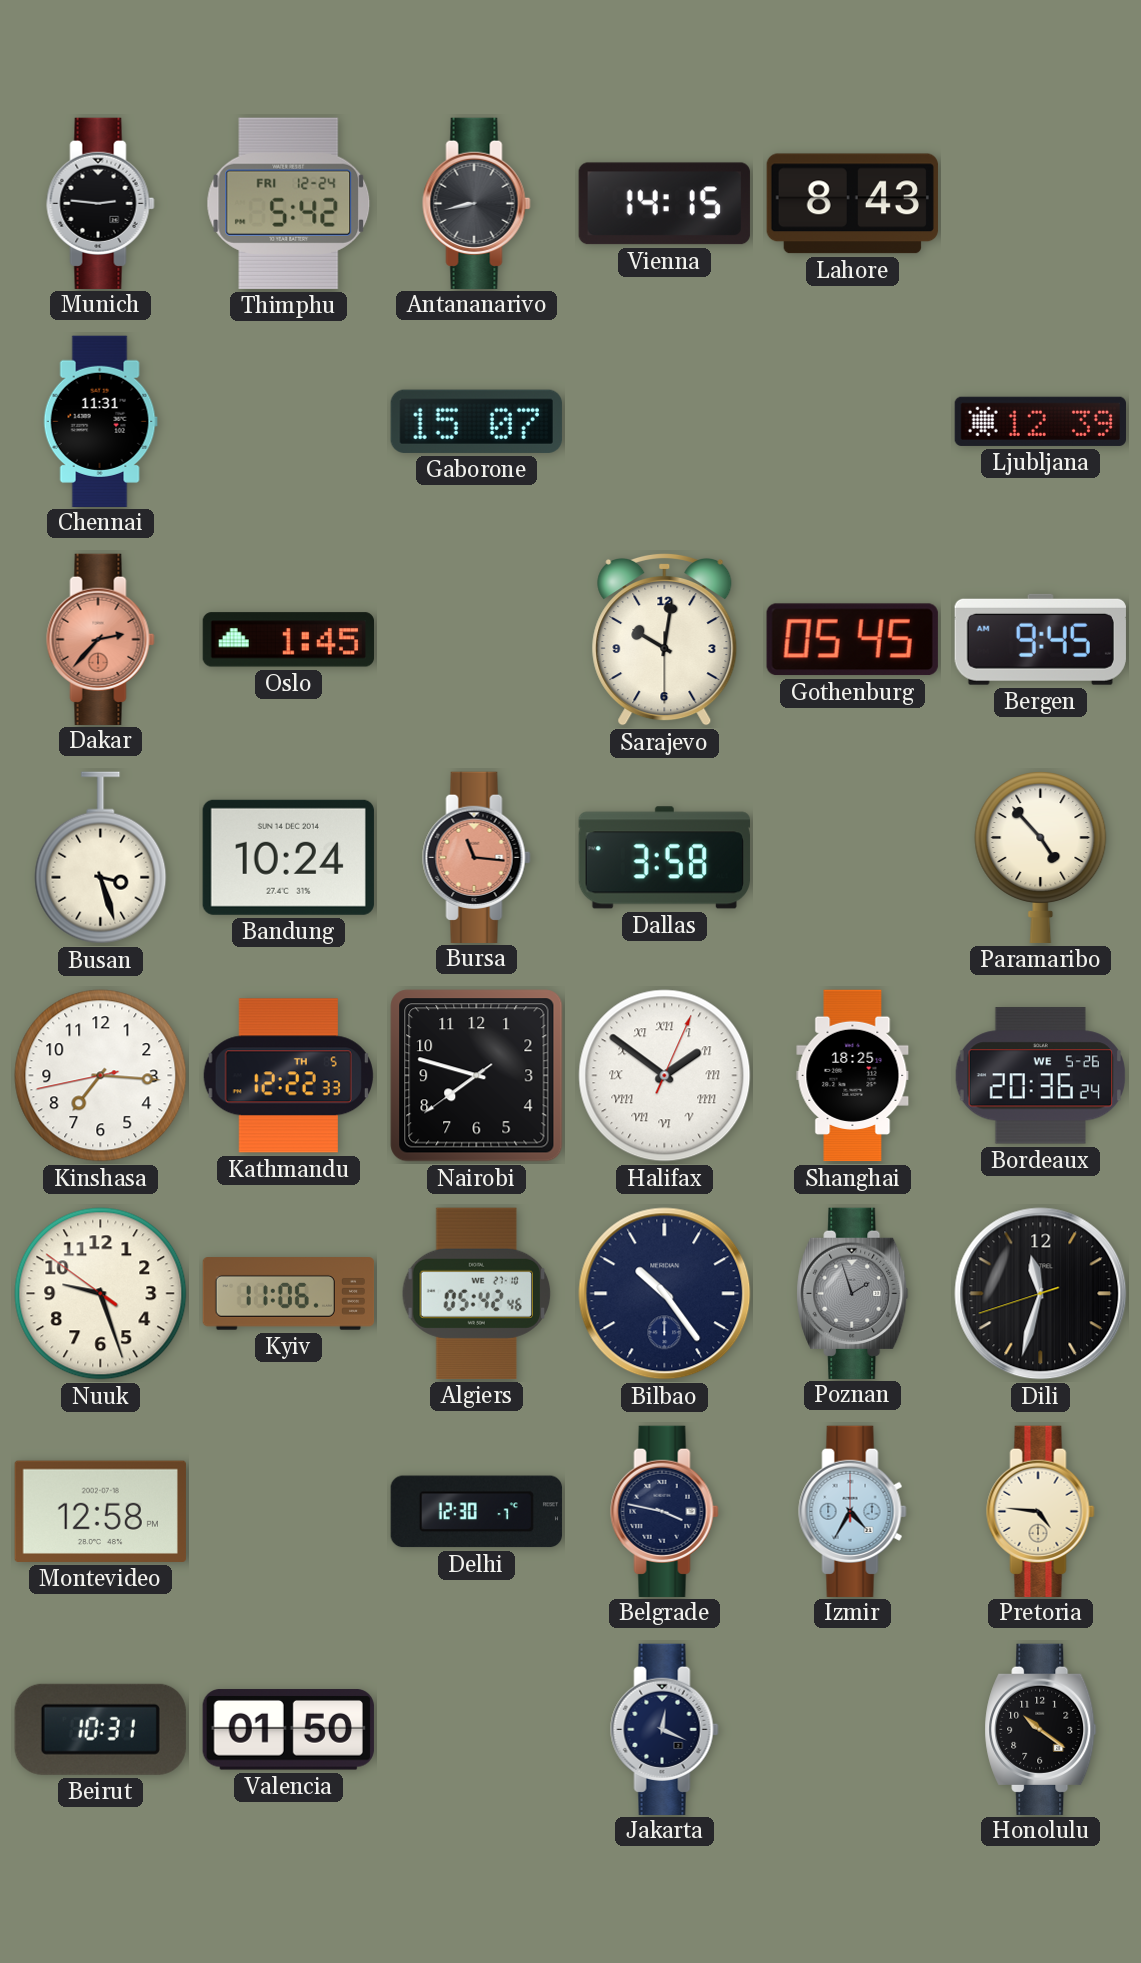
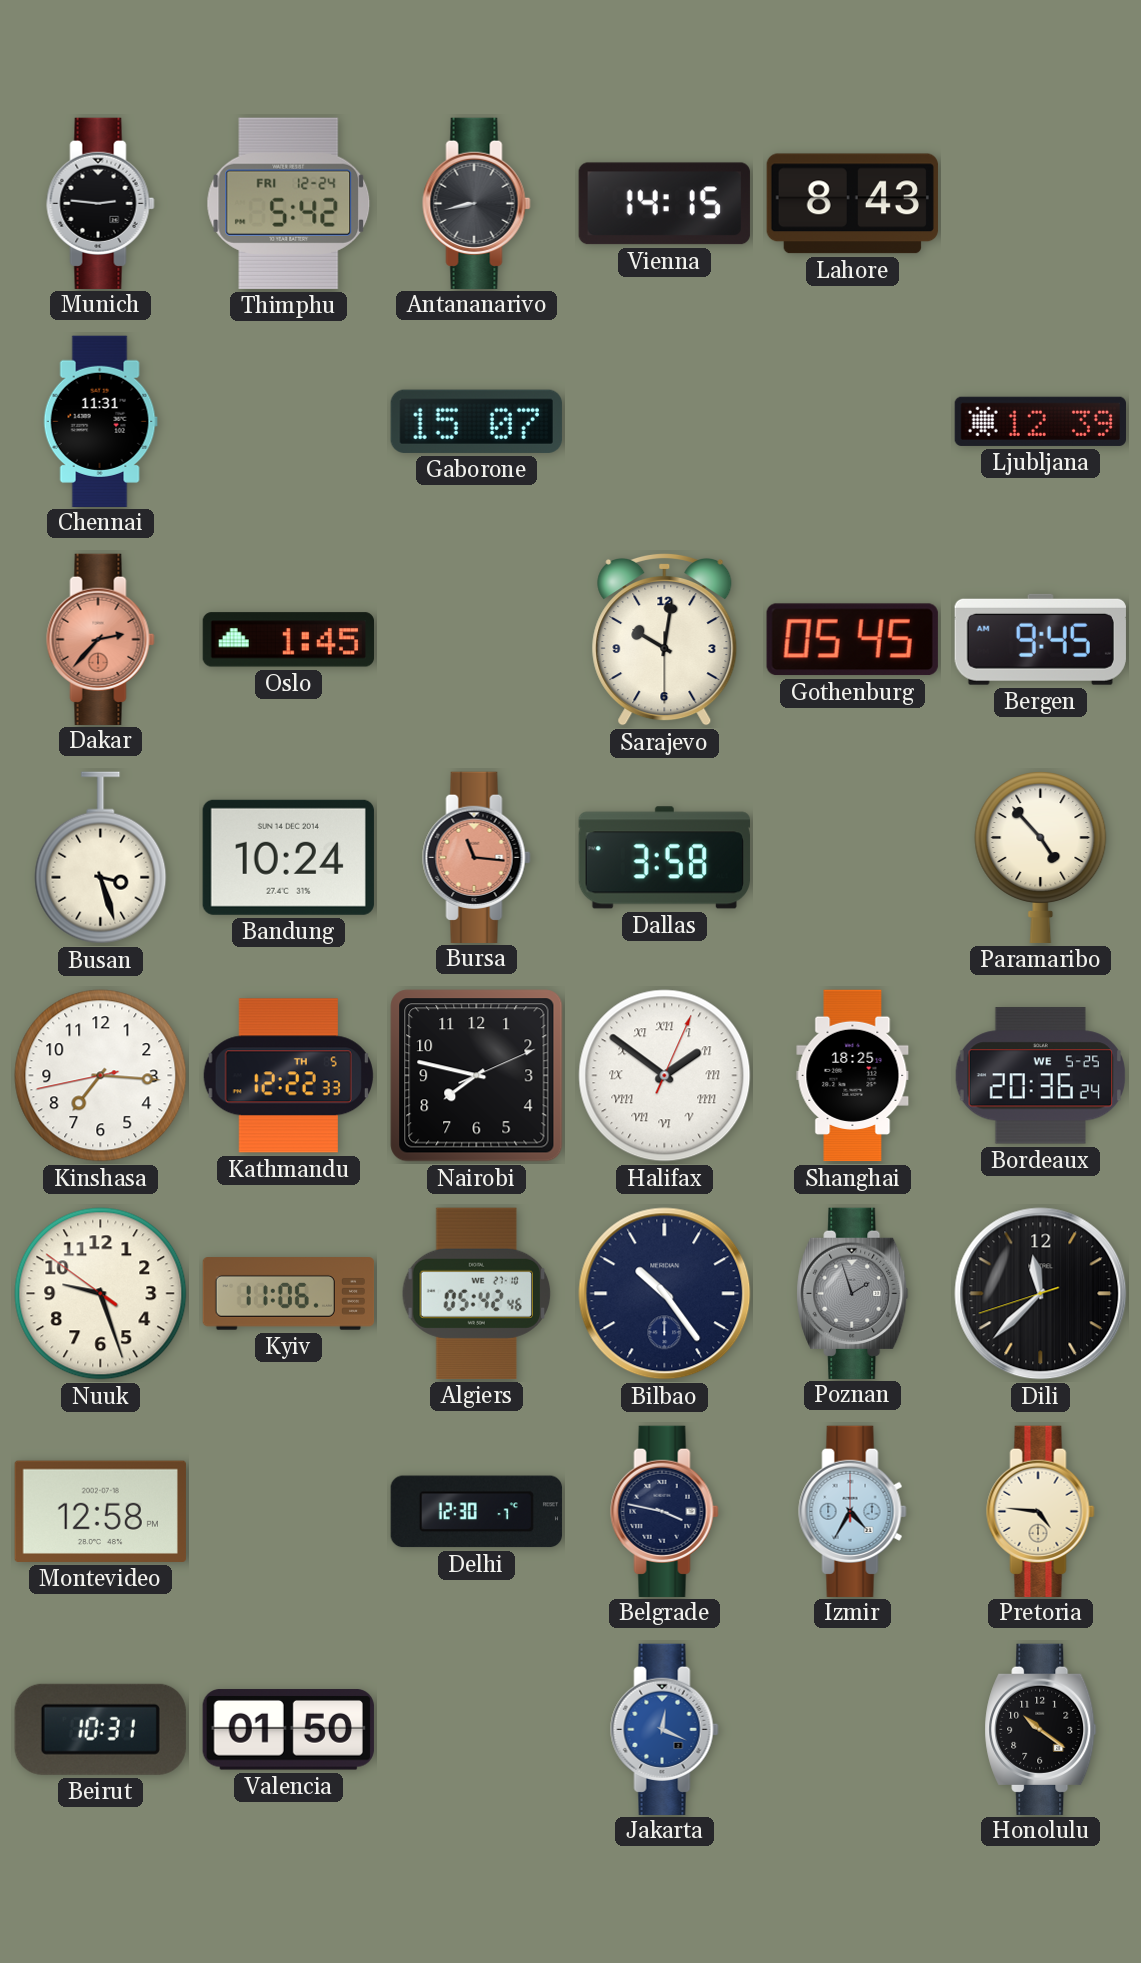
Nairobi: 7:47:39 -> 7:47:11 (477, 1076)
Bordeaux date: WE 5-26 -> WE 5-25 (1040, 1076)
Dili: 11:32 -> 11:37 (1041, 1294)
Jakarta dial: navy -> blue (665, 1729)
